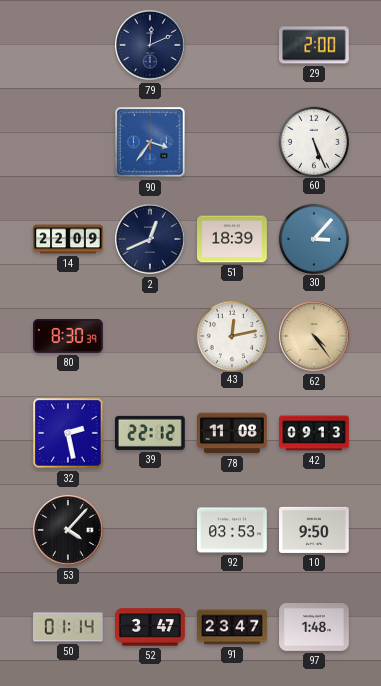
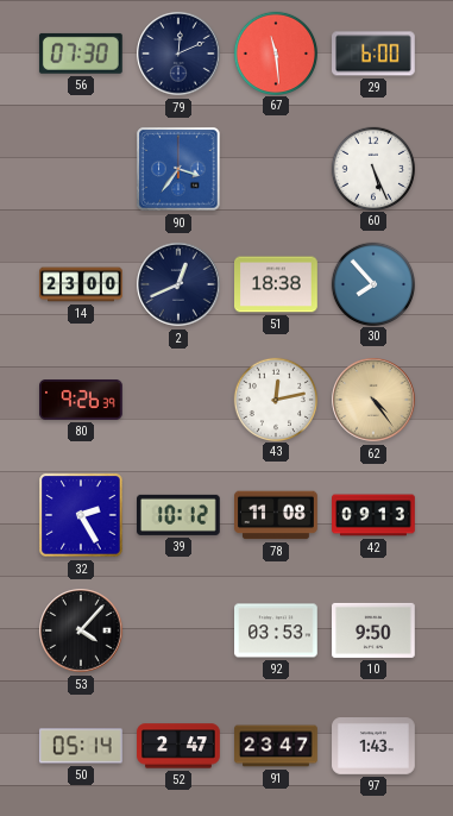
56: none -> 07:30 (81, 54)
67: none -> 11:29 (275, 52)
29: 2:00 -> 6:00 (375, 54)
14: 22:09 -> 23:00 (81, 284)
51: 18:39 -> 18:38 (276, 284)
30: 3:07 -> 7:53 (372, 283)
80: 8:30 -> 9:26 (82, 401)
32: 2:28 -> 2:25 (81, 515)
39: 22:12 -> 10:12 (180, 515)
50: 01:14 -> 05:14 (82, 746)
52: 3:47 -> 2:47 (178, 746)
97: 1:48 -> 1:43 (373, 747)
